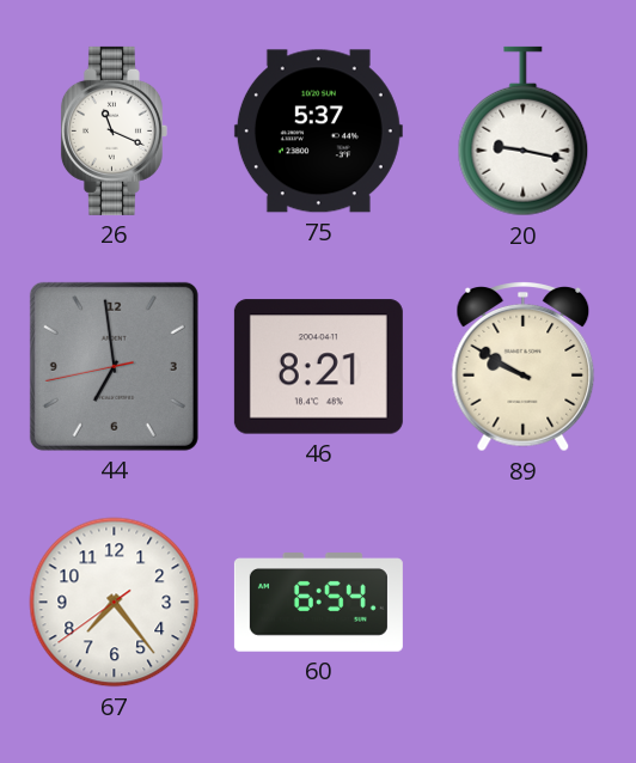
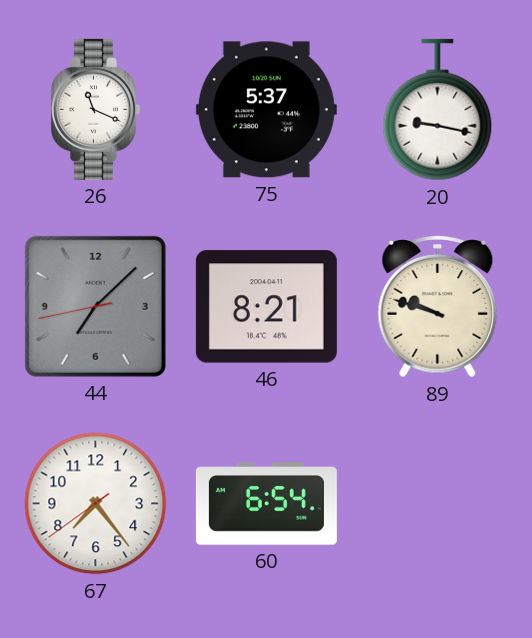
44: 6:58 -> 7:07 (95, 306)
89: 9:50 -> 9:48 (438, 307)
